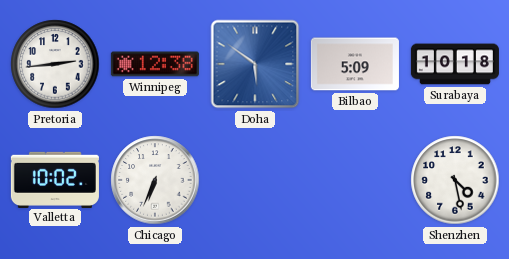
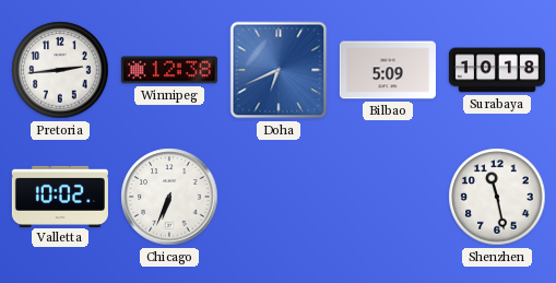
Doha: 5:51 -> 6:41 (279, 70)
Shenzhen: 4:28 -> 11:28 (497, 197)
